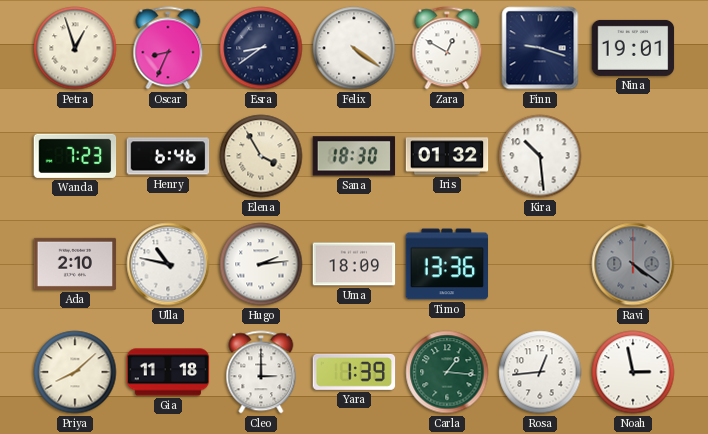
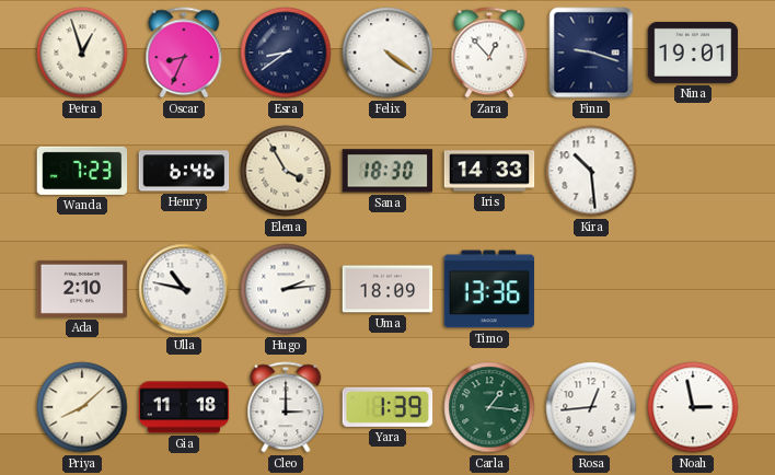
Zara: 12:50 -> 12:53 (489, 53)
Iris: 01:32 -> 14:33 (489, 171)
Ravi: 4:21 -> none (633, 264)
